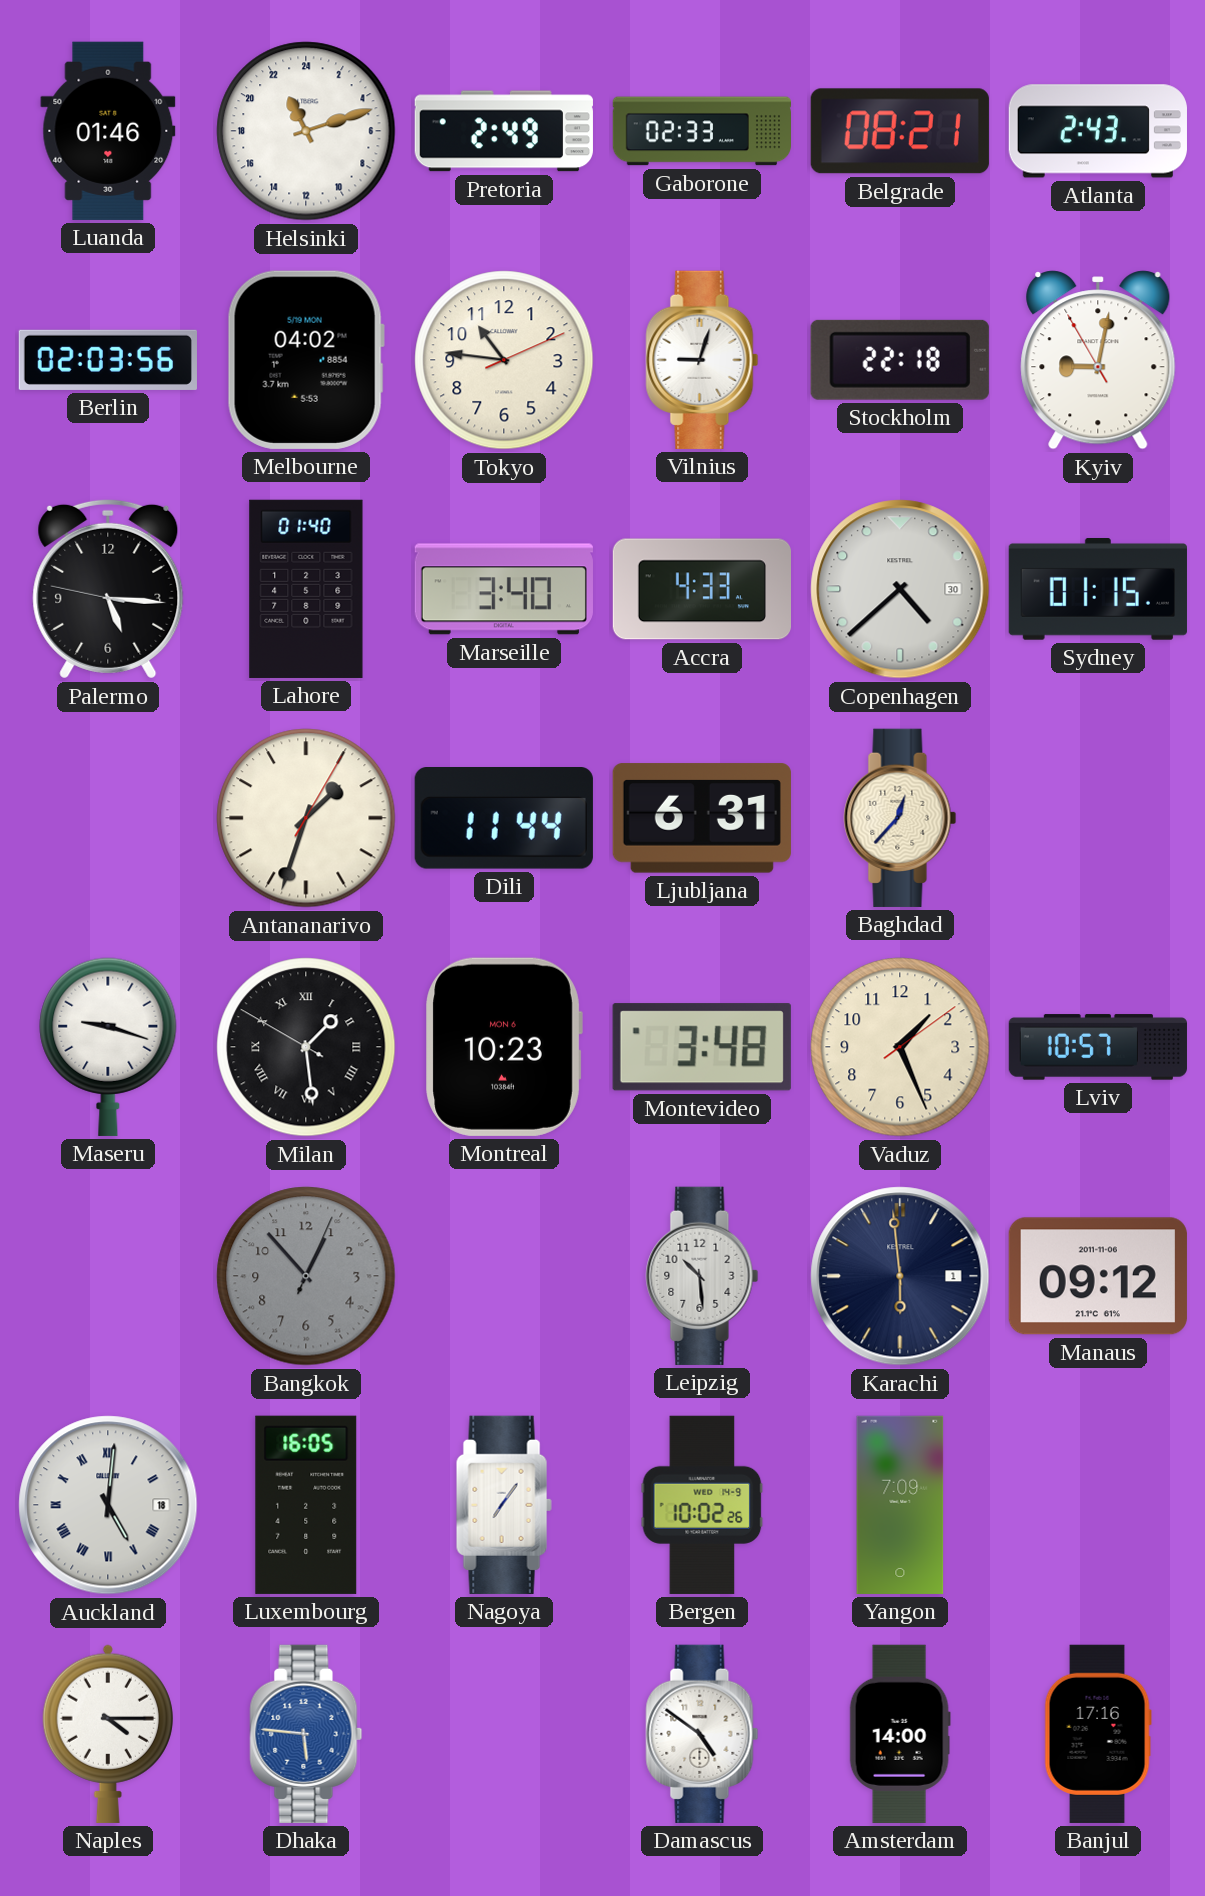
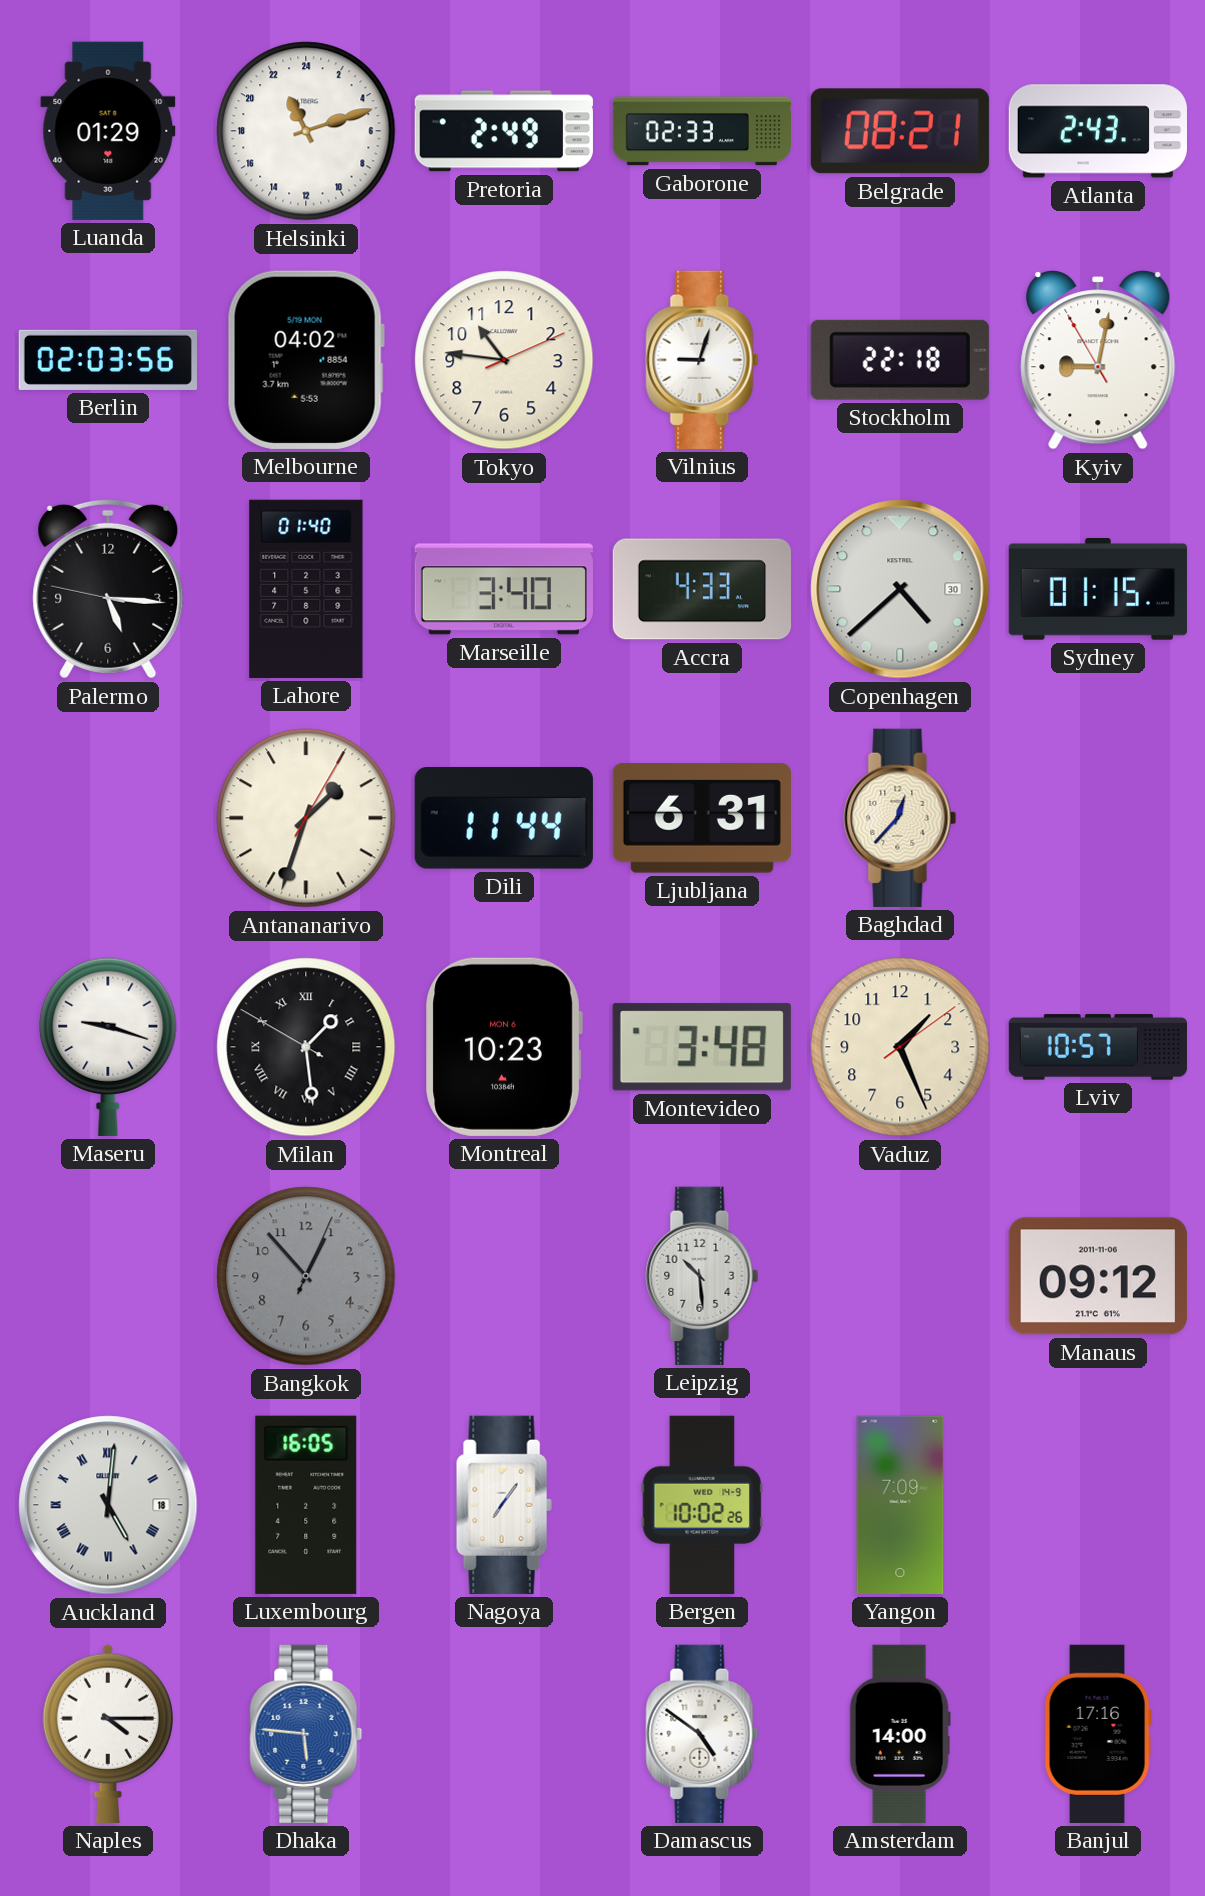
Luanda: 01:46 -> 01:29 (108, 131)
Karachi: 5:59 -> none (900, 1276)
